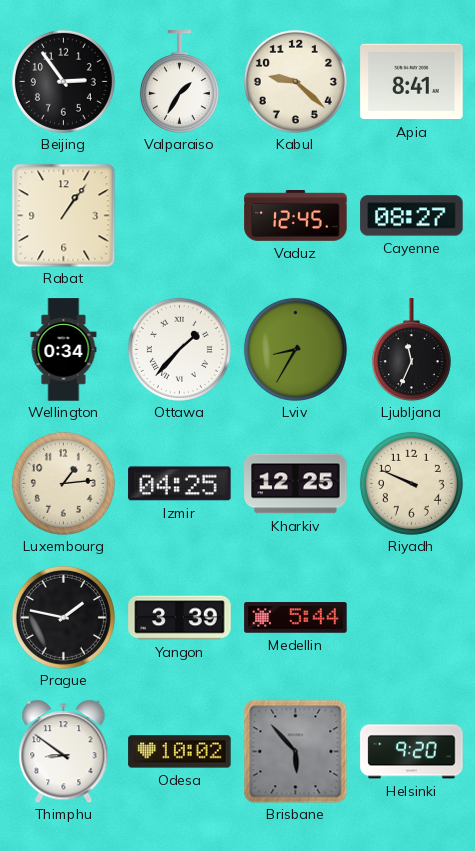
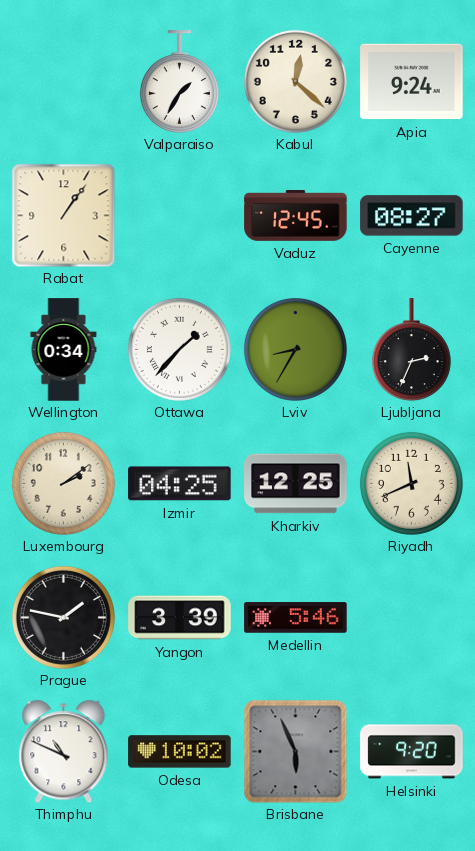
Beijing: 2:54 -> none (63, 81)
Kabul: 9:22 -> 12:22 (295, 81)
Apia: 8:41 -> 9:24 (412, 82)
Ljubljana: 11:34 -> 2:34 (411, 350)
Luxembourg: 1:14 -> 2:09 (63, 483)
Riyadh: 9:49 -> 11:41 (411, 483)
Medellin: 5:44 -> 5:46 (296, 618)
Thimphu: 8:51 -> 10:49 (64, 751)
Brisbane: 5:53 -> 5:56 (295, 751)
